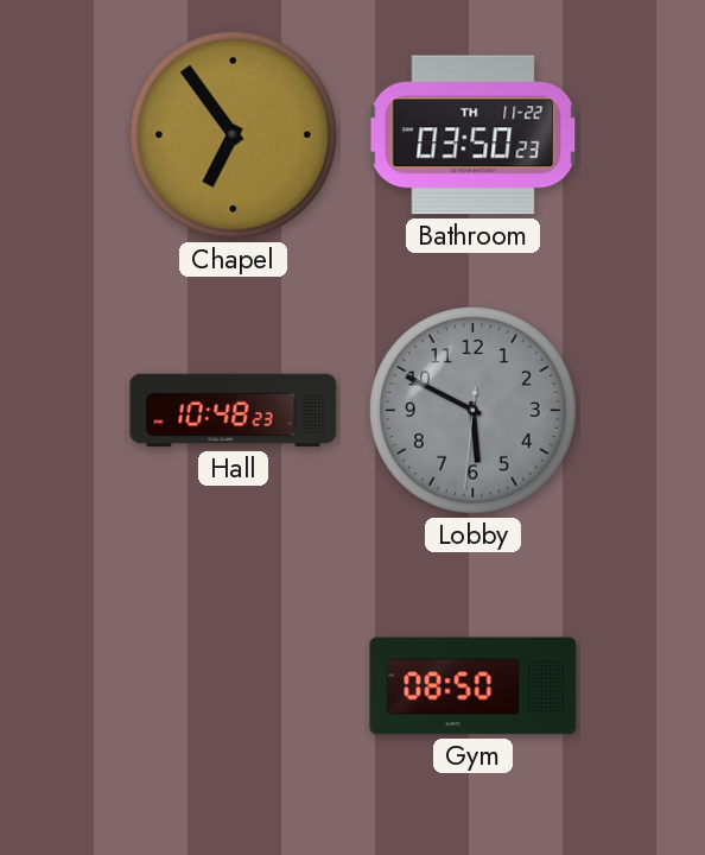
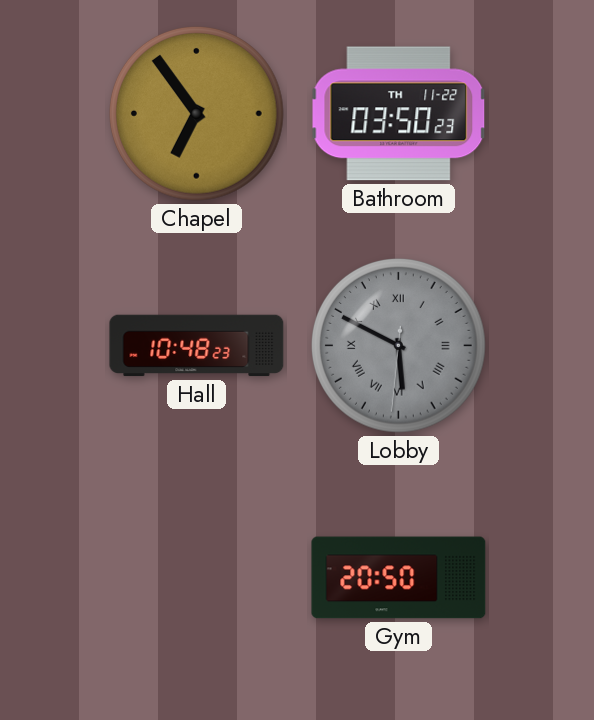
Lobby numerals: Arabic -> Roman (399, 346)
Gym: 08:50 -> 20:50 (399, 578)
